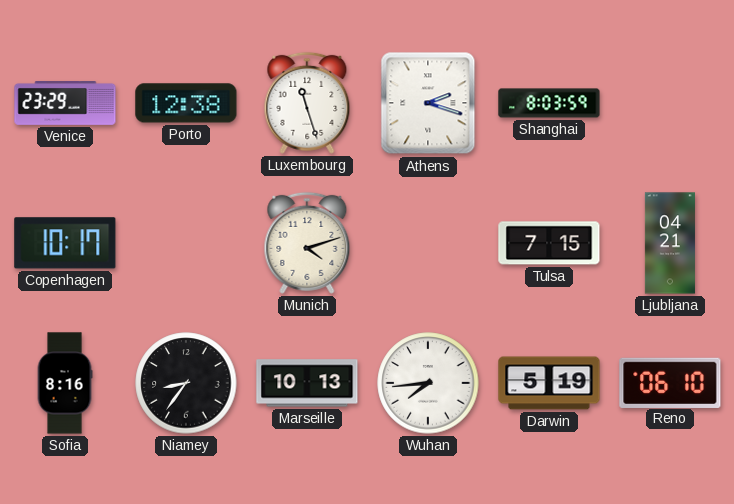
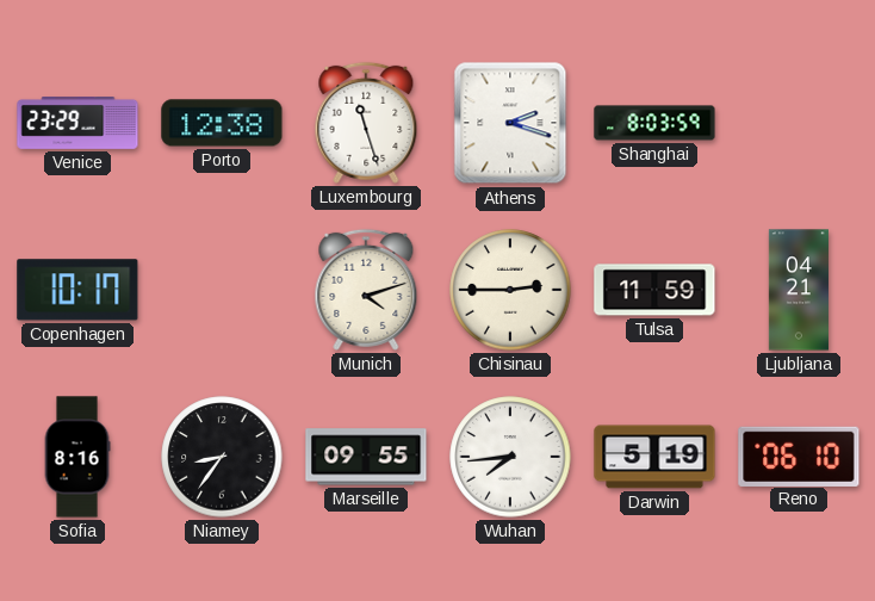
Chisinau: none -> 2:45 (510, 290)
Tulsa: 7:15 -> 11:59 (654, 290)
Marseille: 10:13 -> 09:55 (366, 457)
